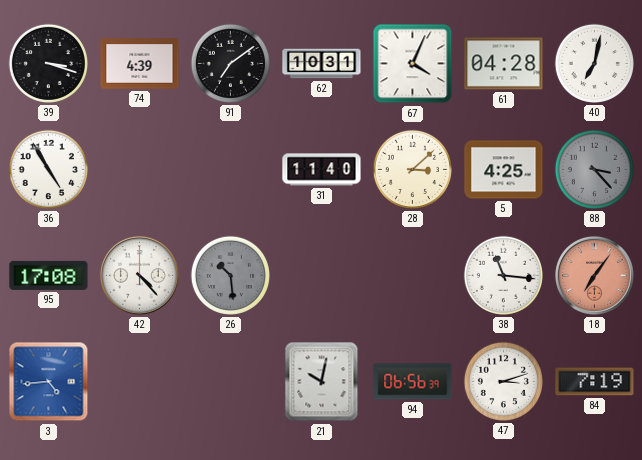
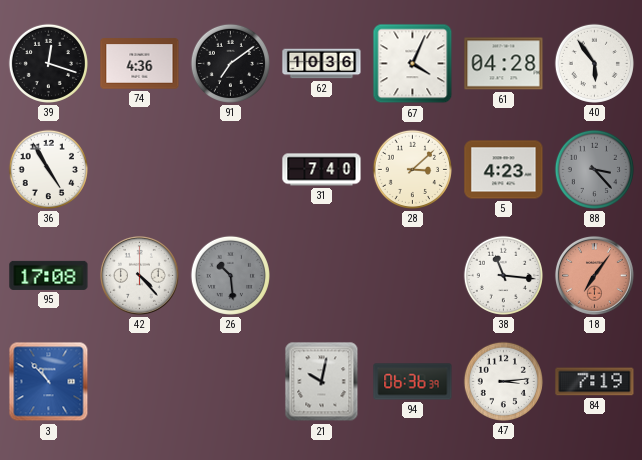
39: 3:18 -> 12:18 (48, 63)
74: 4:39 -> 4:36 (140, 64)
62: 10:31 -> 10:36 (322, 64)
40: 7:02 -> 5:54 (594, 63)
31: 11:40 -> 7:40 (322, 170)
5: 4:25 -> 4:23 (504, 170)
3: 4:44 -> 10:53 (49, 382)
94: 06:56 -> 06:36 (413, 382)
47: 3:12 -> 3:14 (503, 381)
